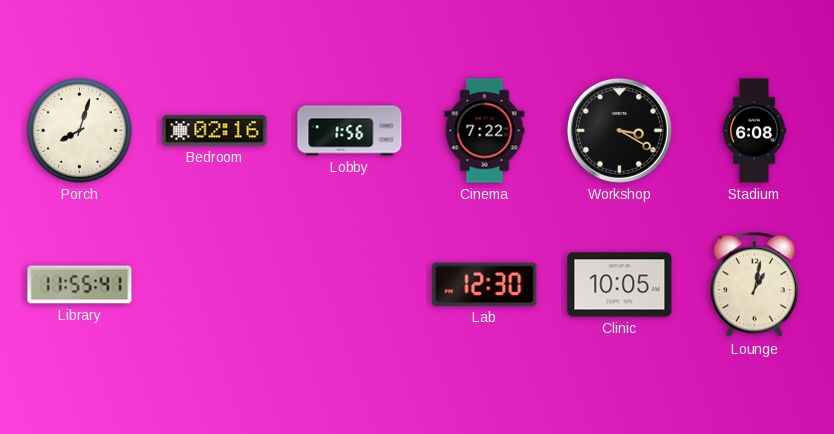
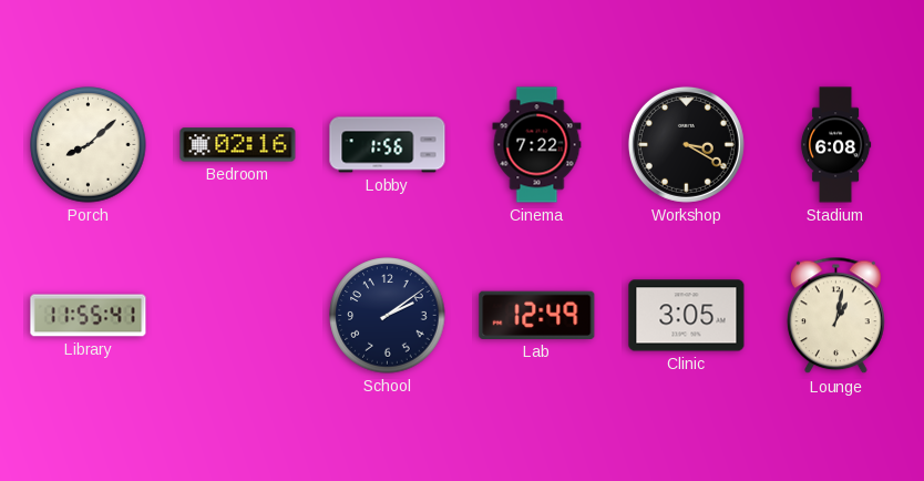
Porch: 8:03 -> 8:08 (89, 145)
School: none -> 2:09 (388, 316)
Lab: 12:30 -> 12:49 (537, 315)
Clinic: 10:05 -> 3:05 (687, 316)
